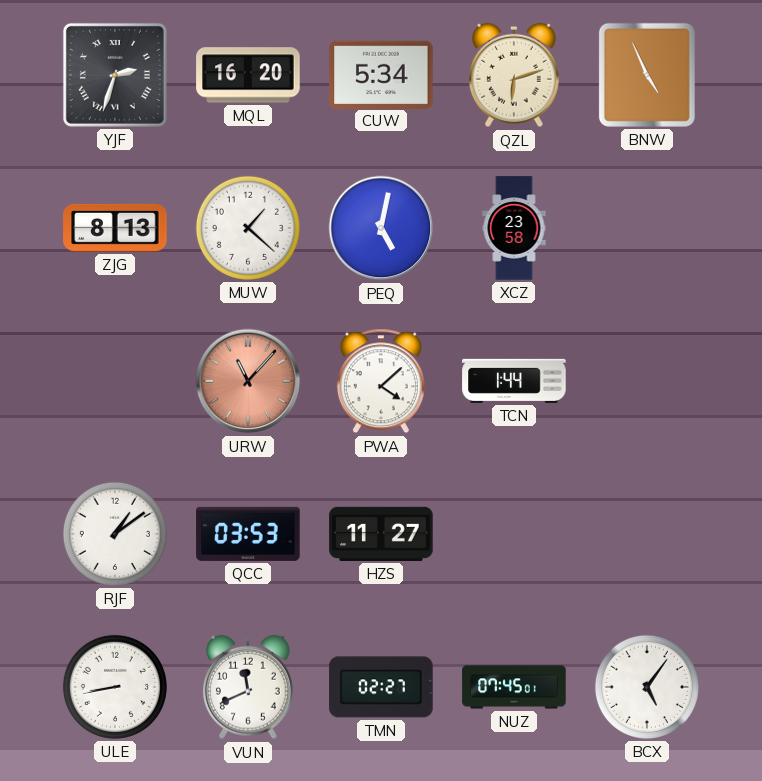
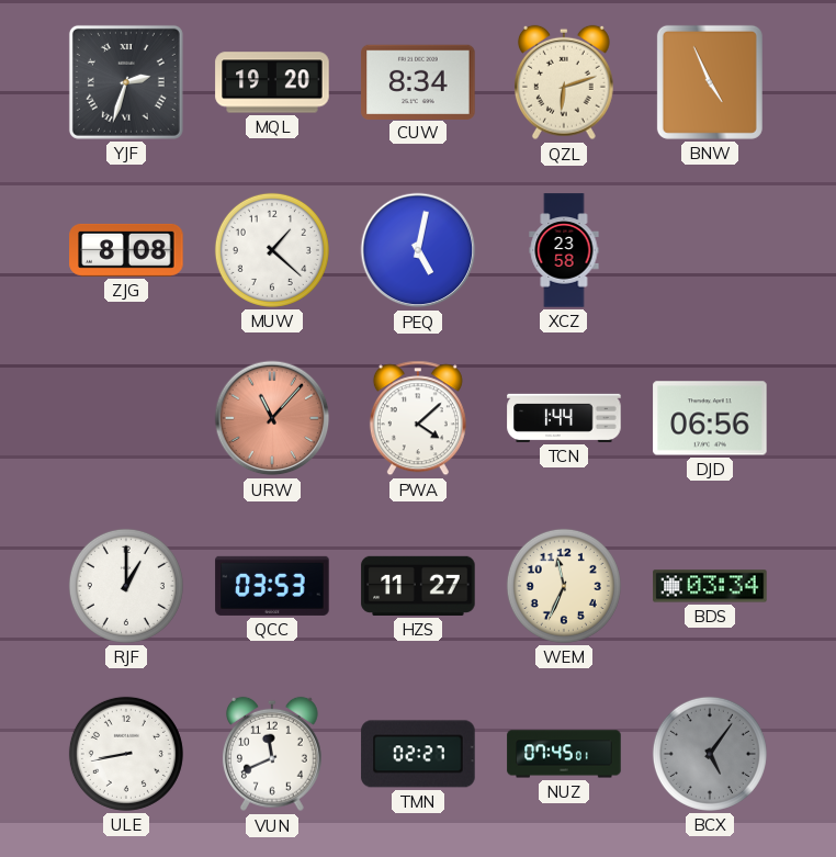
MQL: 16:20 -> 19:20 (272, 82)
CUW: 5:34 -> 8:34 (418, 81)
ZJG: 8:13 -> 8:08 (126, 250)
DJD: none -> 06:56 (710, 418)
RJF: 1:09 -> 1:00 (126, 586)
WEM: none -> 11:34 (564, 586)
BDS: none -> 03:34 (710, 586)
BCX dial: white -> grey (710, 754)
